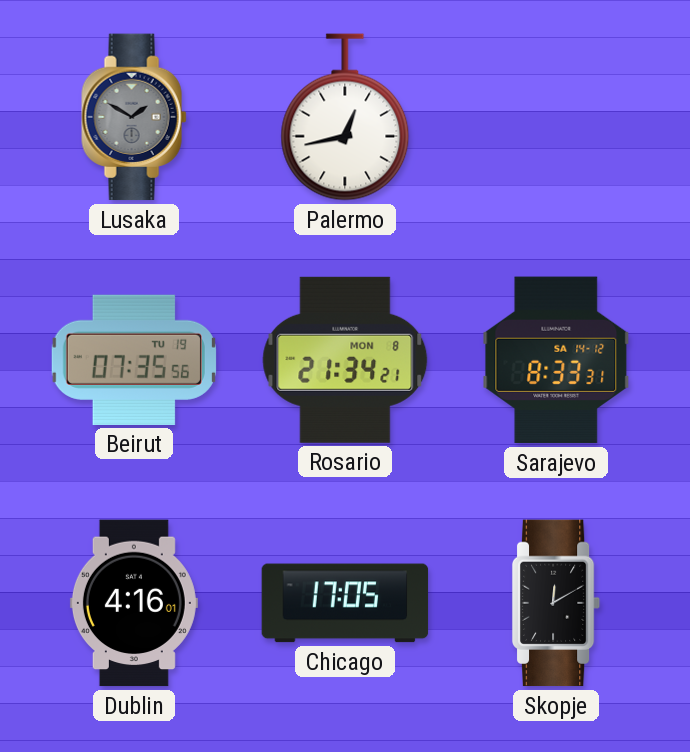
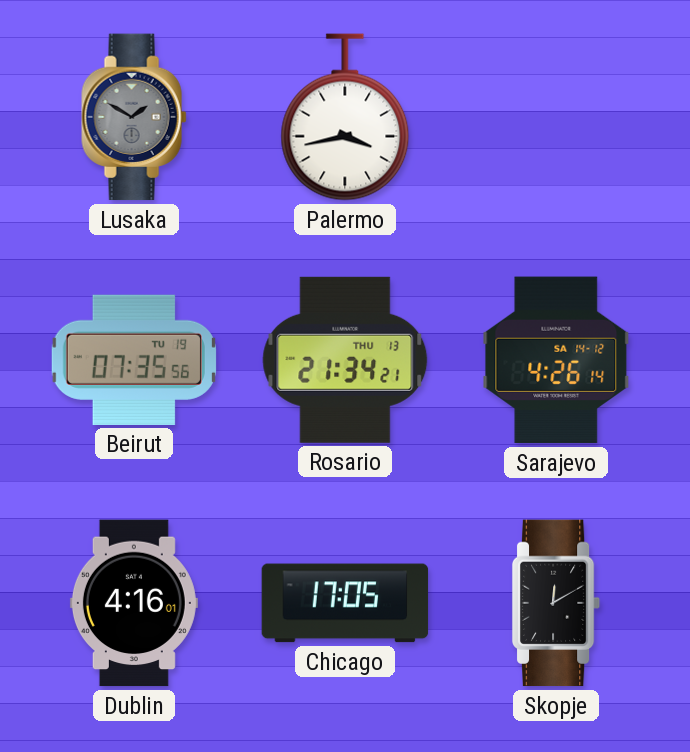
Palermo: 12:43 -> 3:43 (345, 117)
Rosario date: MON 8 -> THU 13 (345, 360)
Sarajevo: 8:33 -> 4:26 (556, 360)
